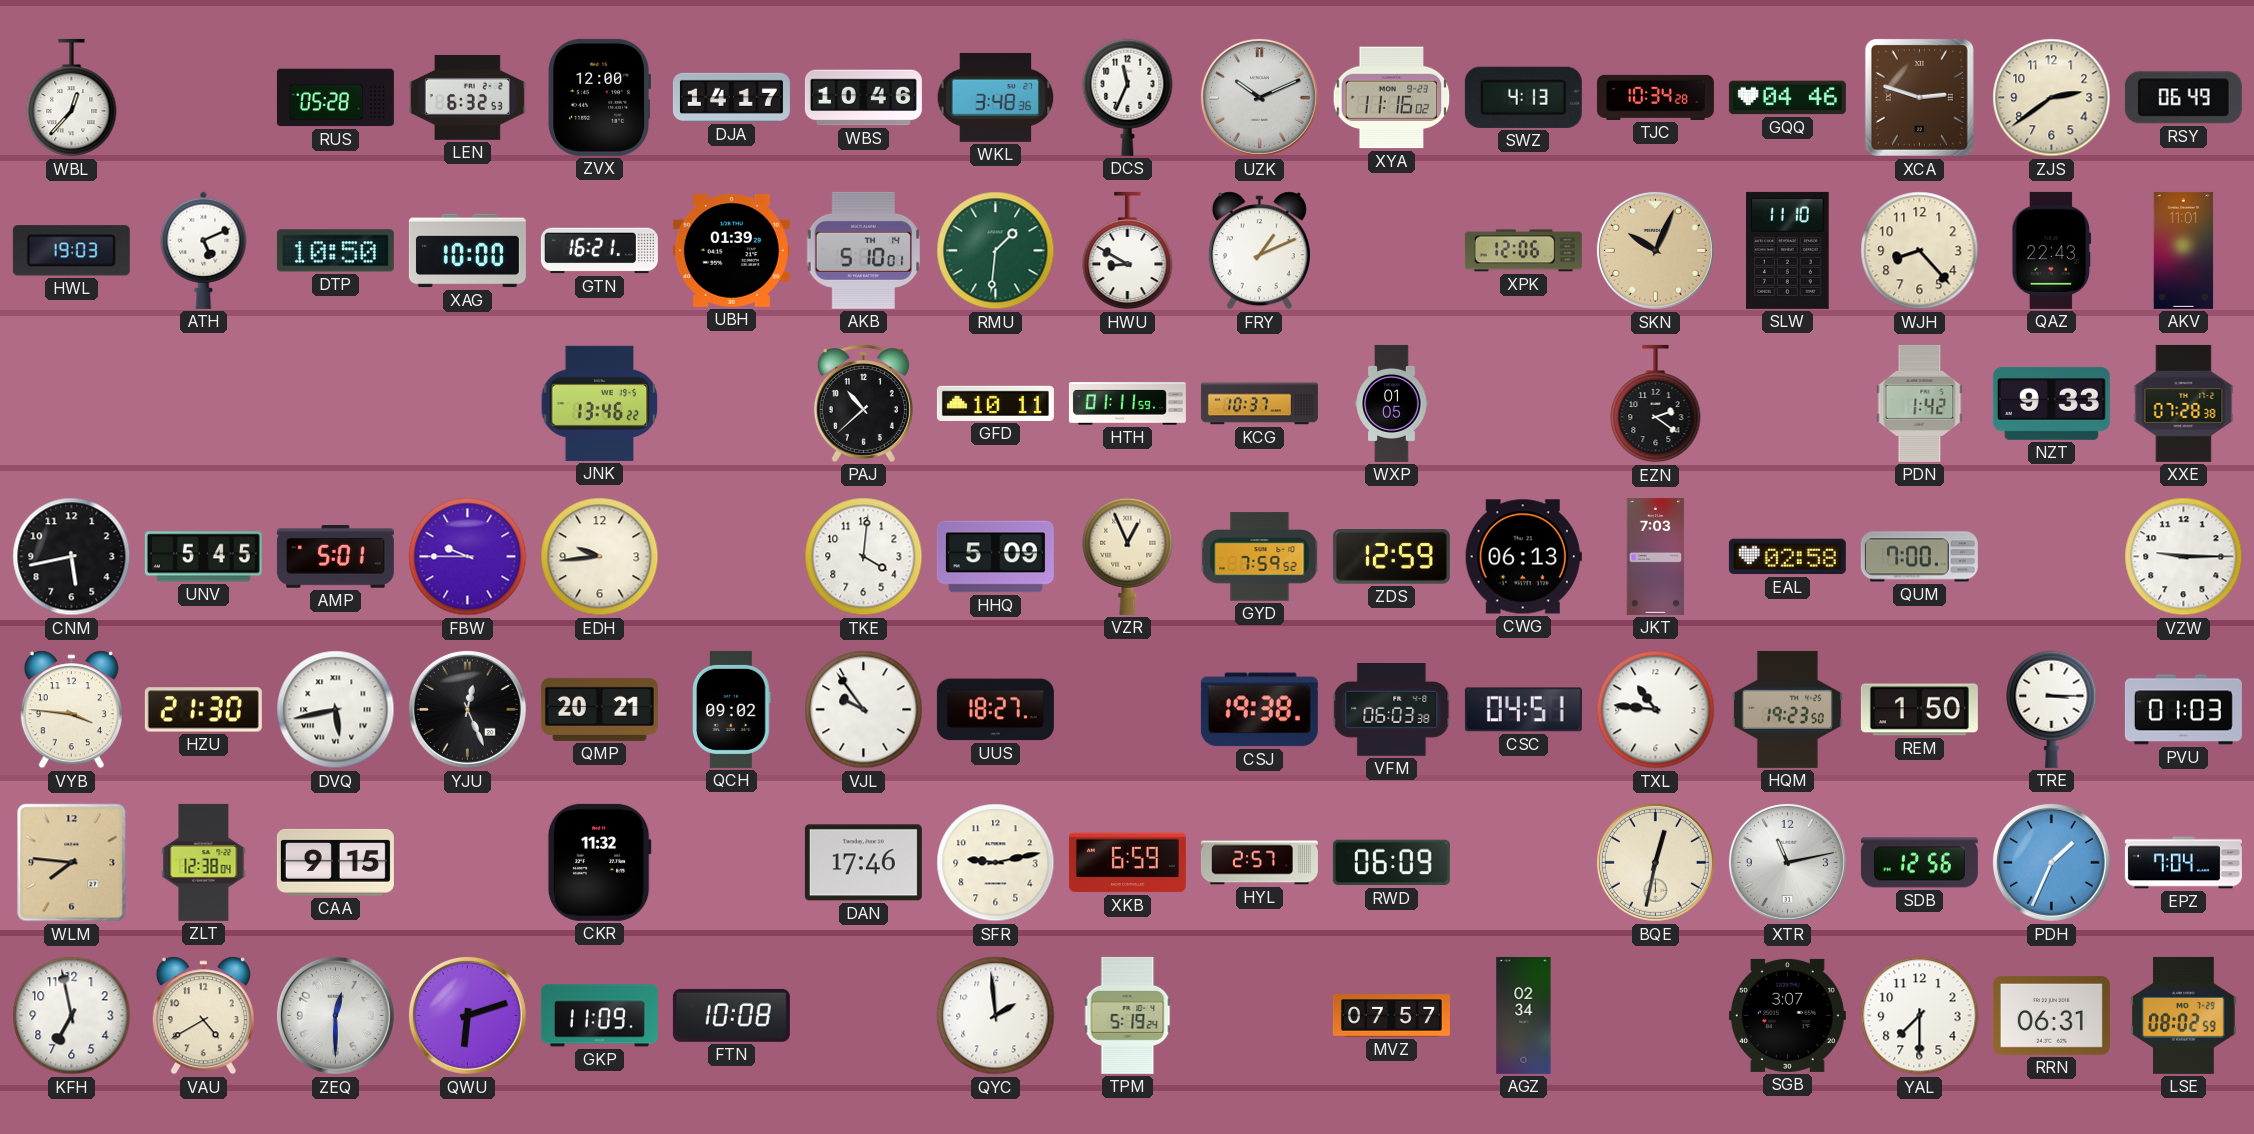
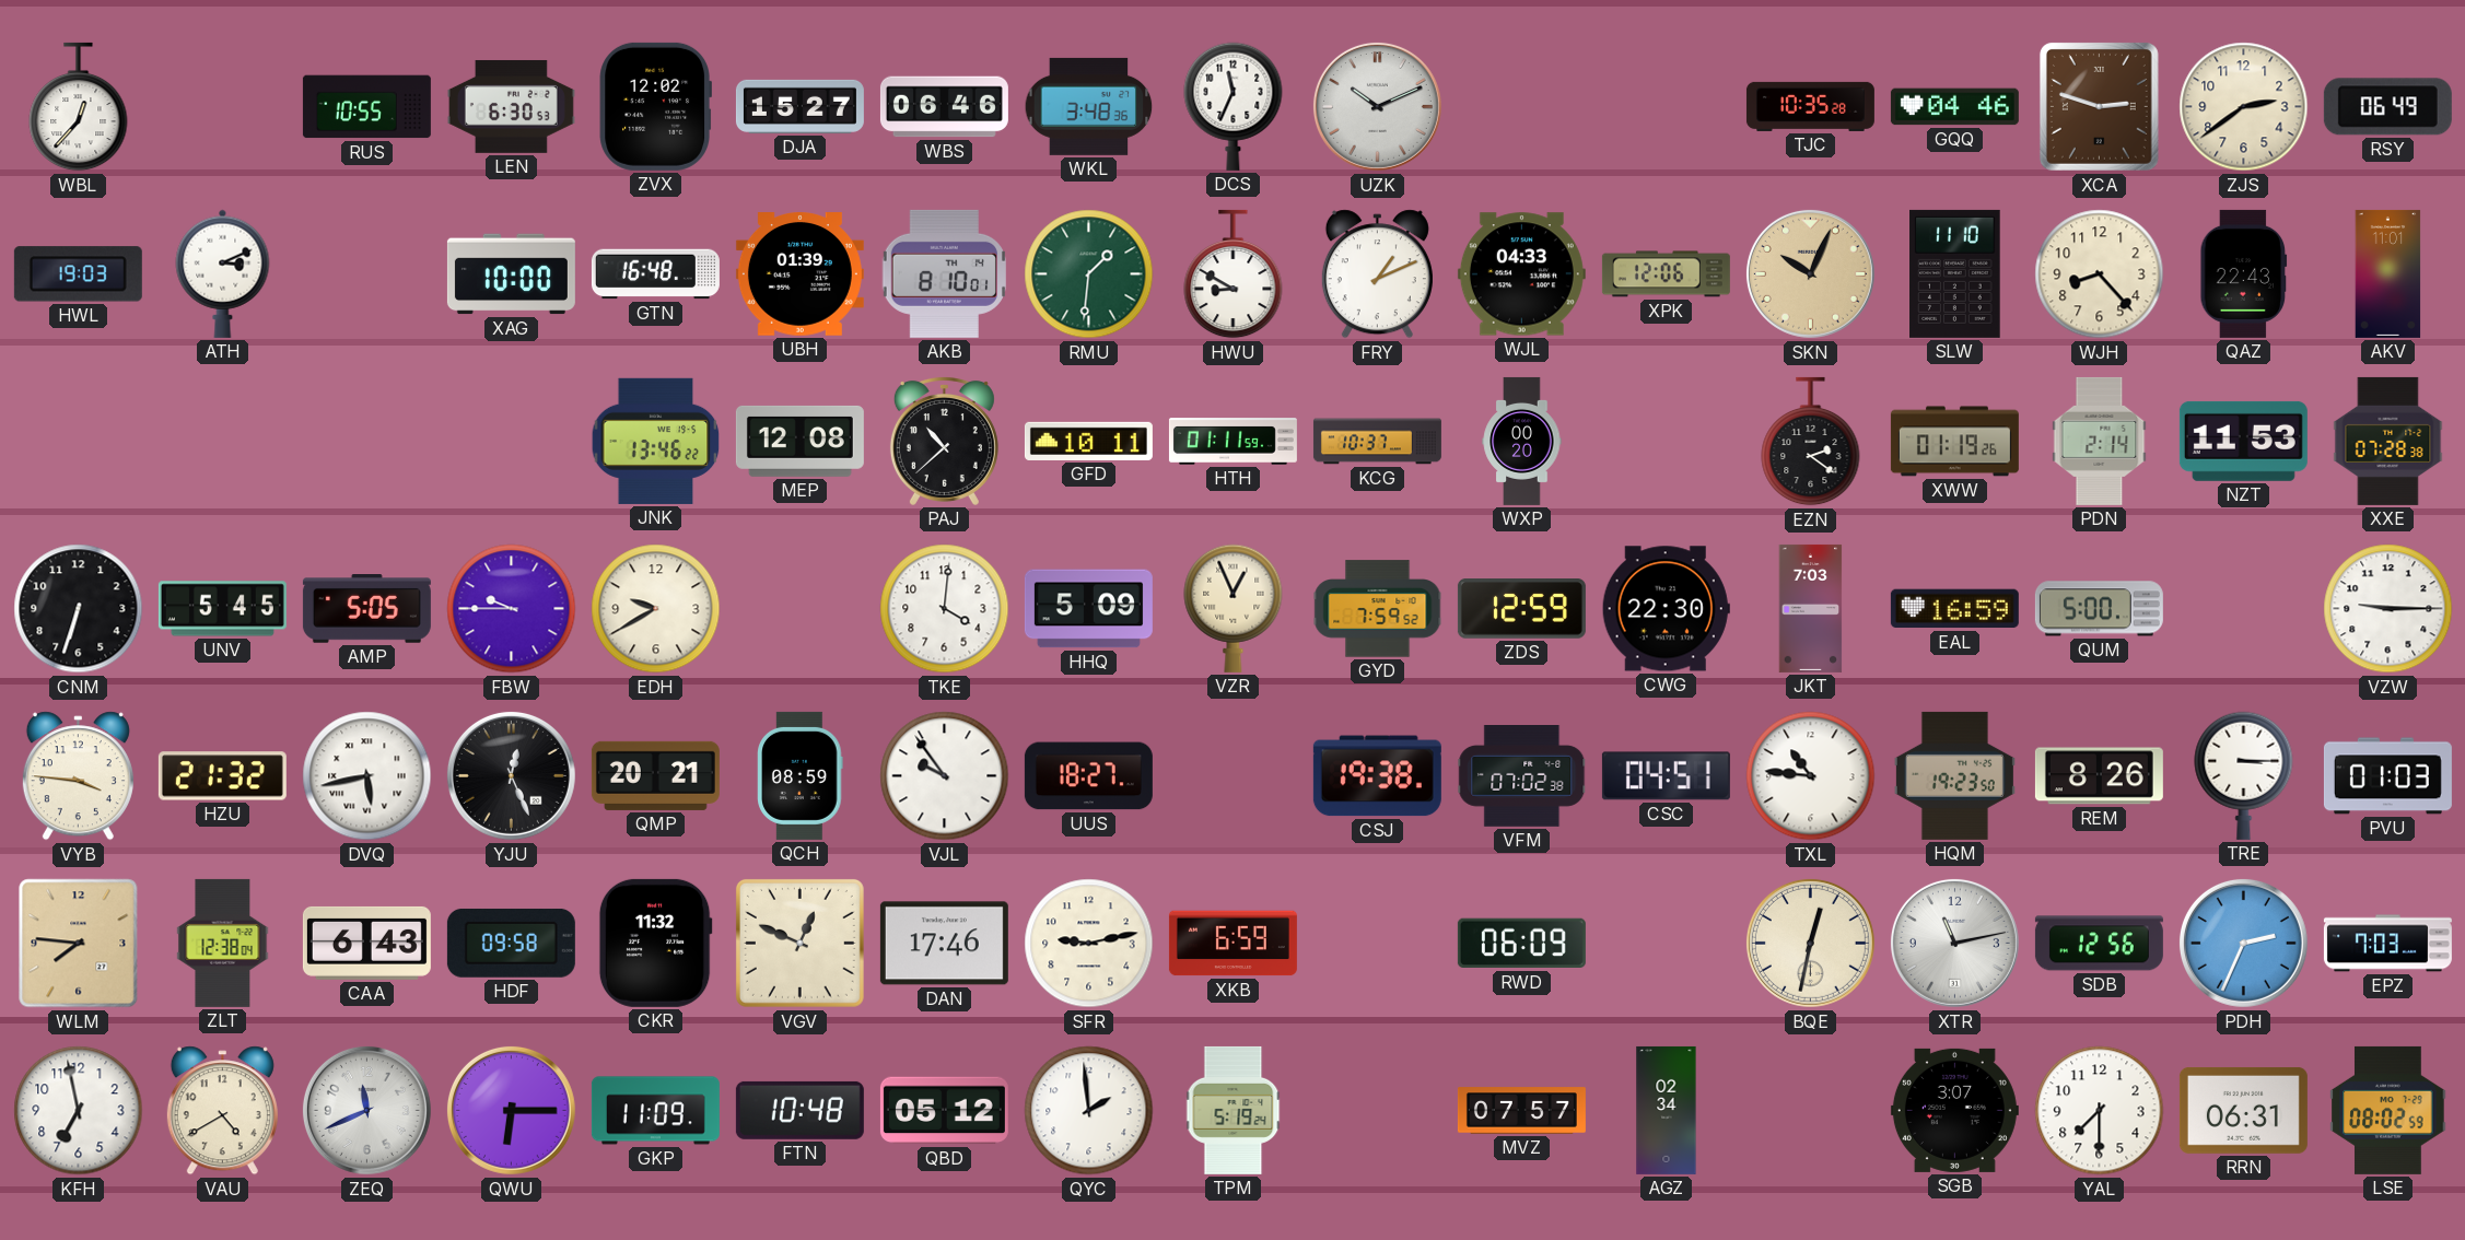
RUS: 05:28 -> 10:55 (366, 107)
LEN: 6:32 -> 6:30 (511, 106)
ZVX: 12:00 -> 12:02 (655, 106)
DJA: 14:17 -> 15:27 (799, 106)
WBS: 10:46 -> 06:46 (944, 107)
XYA: 11:16 -> none (1392, 98)
SWZ: 4:13 -> none (1523, 97)
TJC: 10:34 -> 10:35 (1810, 106)
ATH: 5:11 -> 3:11 (223, 273)
DTP: 10:50 -> none (335, 251)
GTN: 16:21 -> 16:48 (655, 274)
AKB: 5:10 -> 8:10 (944, 273)
WJL: none -> 04:33 (1521, 274)
MEP: none -> 12:08 (799, 441)
WXP: 01:05 -> 00:20 (1522, 441)
XWW: none -> 01:19 (1954, 442)
PDN: 1:42 -> 2:14 (2100, 441)
NZT: 9:33 -> 11:53 (2243, 441)
CNM: 5:43 -> 6:33 (79, 609)
AMP: 5:01 -> 5:05 (366, 609)
EDH: 9:44 -> 9:40 (656, 609)
CWG: 06:13 -> 22:30 (1666, 609)
EAL: 02:58 -> 16:59 (1954, 609)
QUM: 7:00 -> 5:00 (2099, 609)
HZU: 21:30 -> 21:32 (222, 776)
QCH: 09:02 -> 08:59 (801, 775)
VFM: 06:03 -> 07:02 (1522, 776)
REM: 1:50 -> 8:26 (2099, 776)
CAA: 9:15 -> 6:43 (366, 943)
HDF: none -> 09:58 (511, 943)
VGV: none -> 12:49 (799, 943)
HYL: 2:57 -> none (1259, 863)
PDH: 1:34 -> 2:34 (2243, 943)
EPZ: 7:04 -> 7:03 (2387, 944)
ZEQ: 12:30 -> 11:41 (366, 1110)
QWU: 6:12 -> 6:15 (511, 1110)
FTN: 10:08 -> 10:48 (799, 1110)
QBD: none -> 05:12 (944, 1111)
